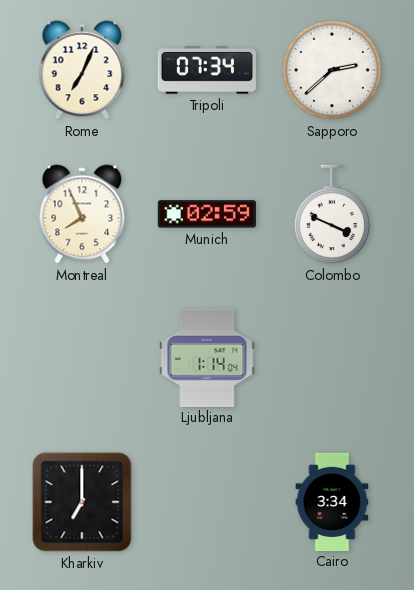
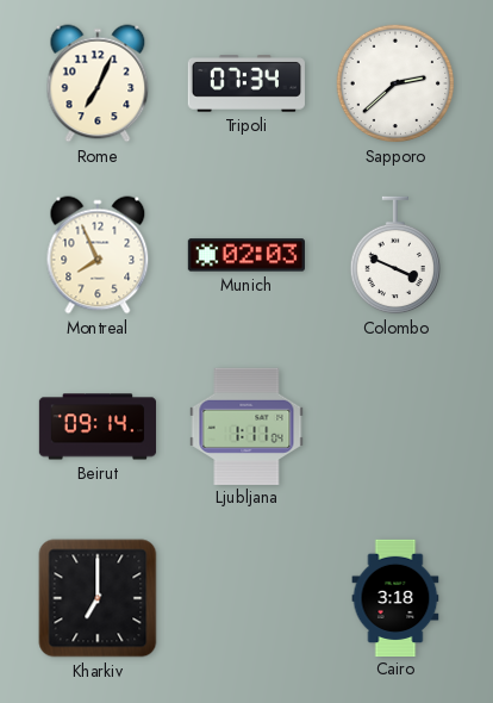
Munich: 02:59 -> 02:03 (245, 255)
Beirut: none -> 09:14 (98, 427)
Ljubljana: 1:14 -> 1:11 (246, 425)
Cairo: 3:34 -> 3:18 (395, 597)
